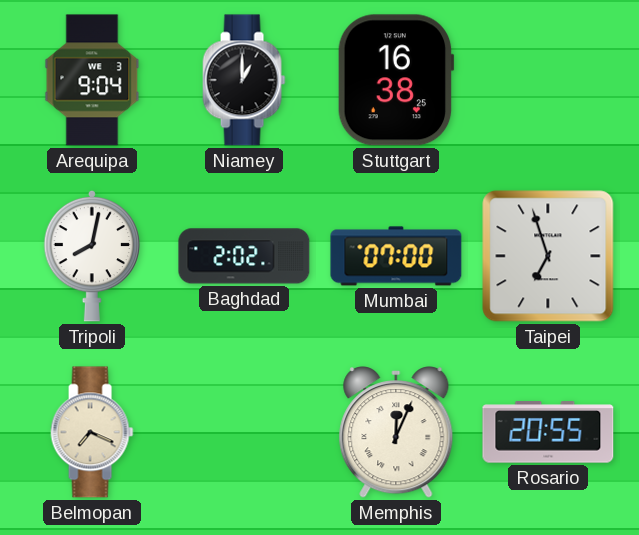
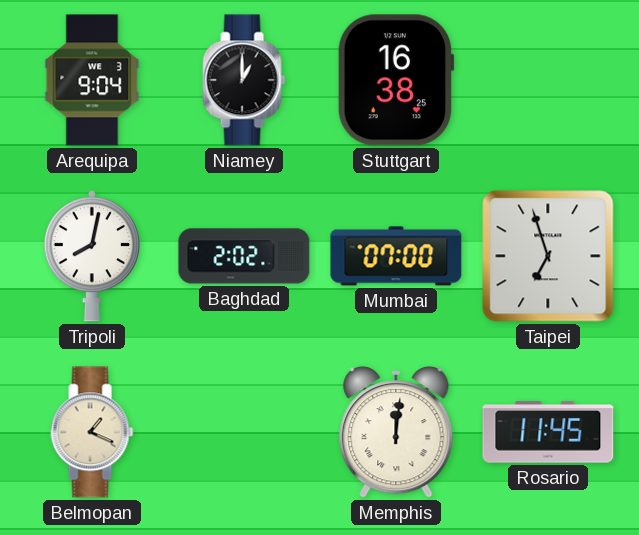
Belmopan: 7:19 -> 1:19 (92, 432)
Memphis: 12:04 -> 12:01 (396, 432)
Rosario: 20:55 -> 11:45 (548, 432)
